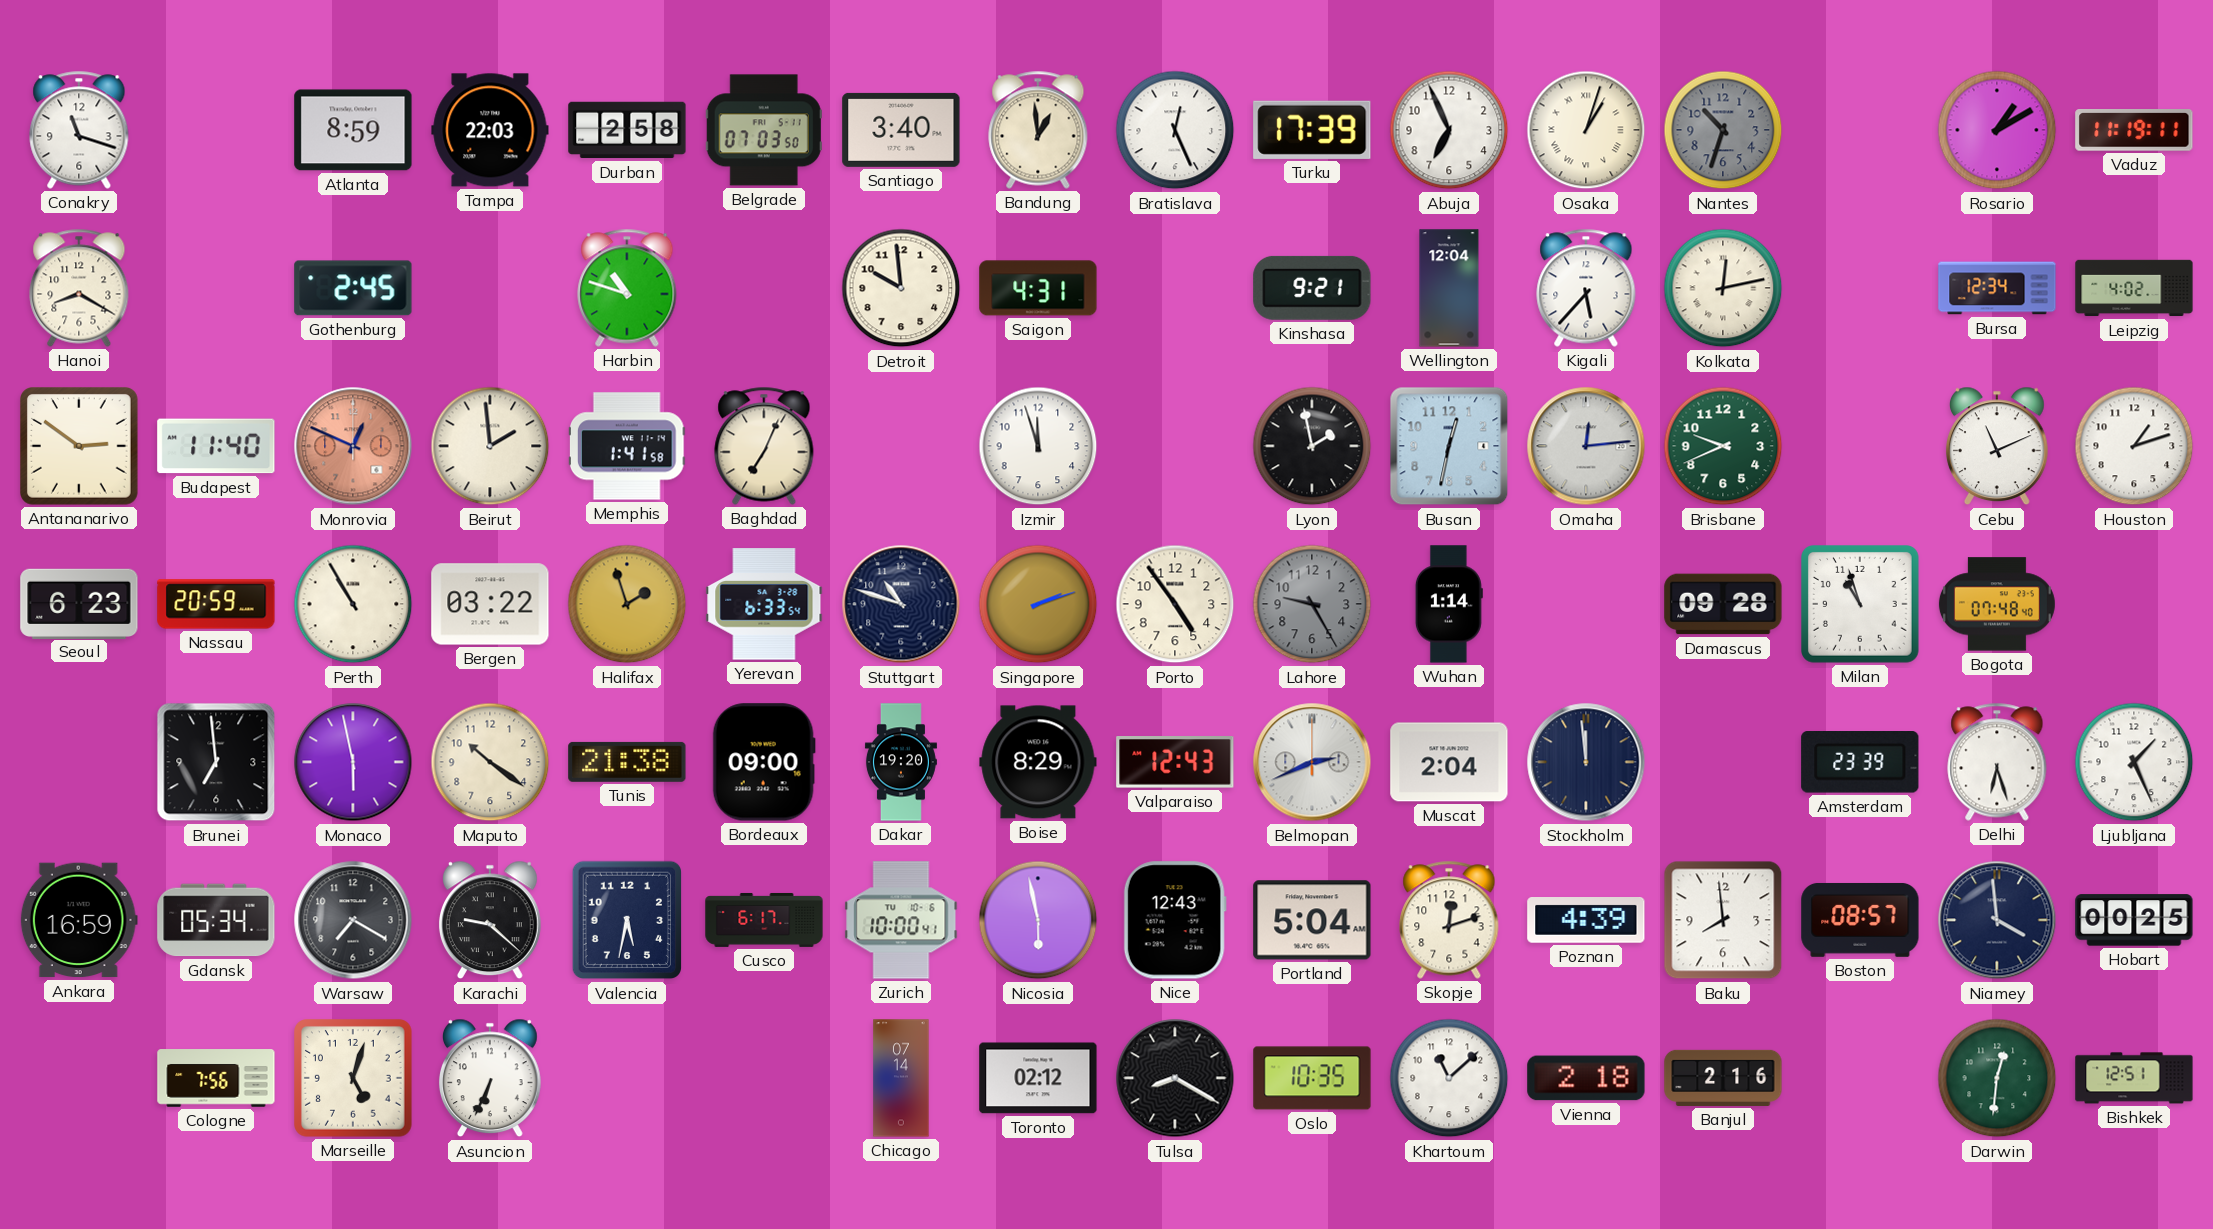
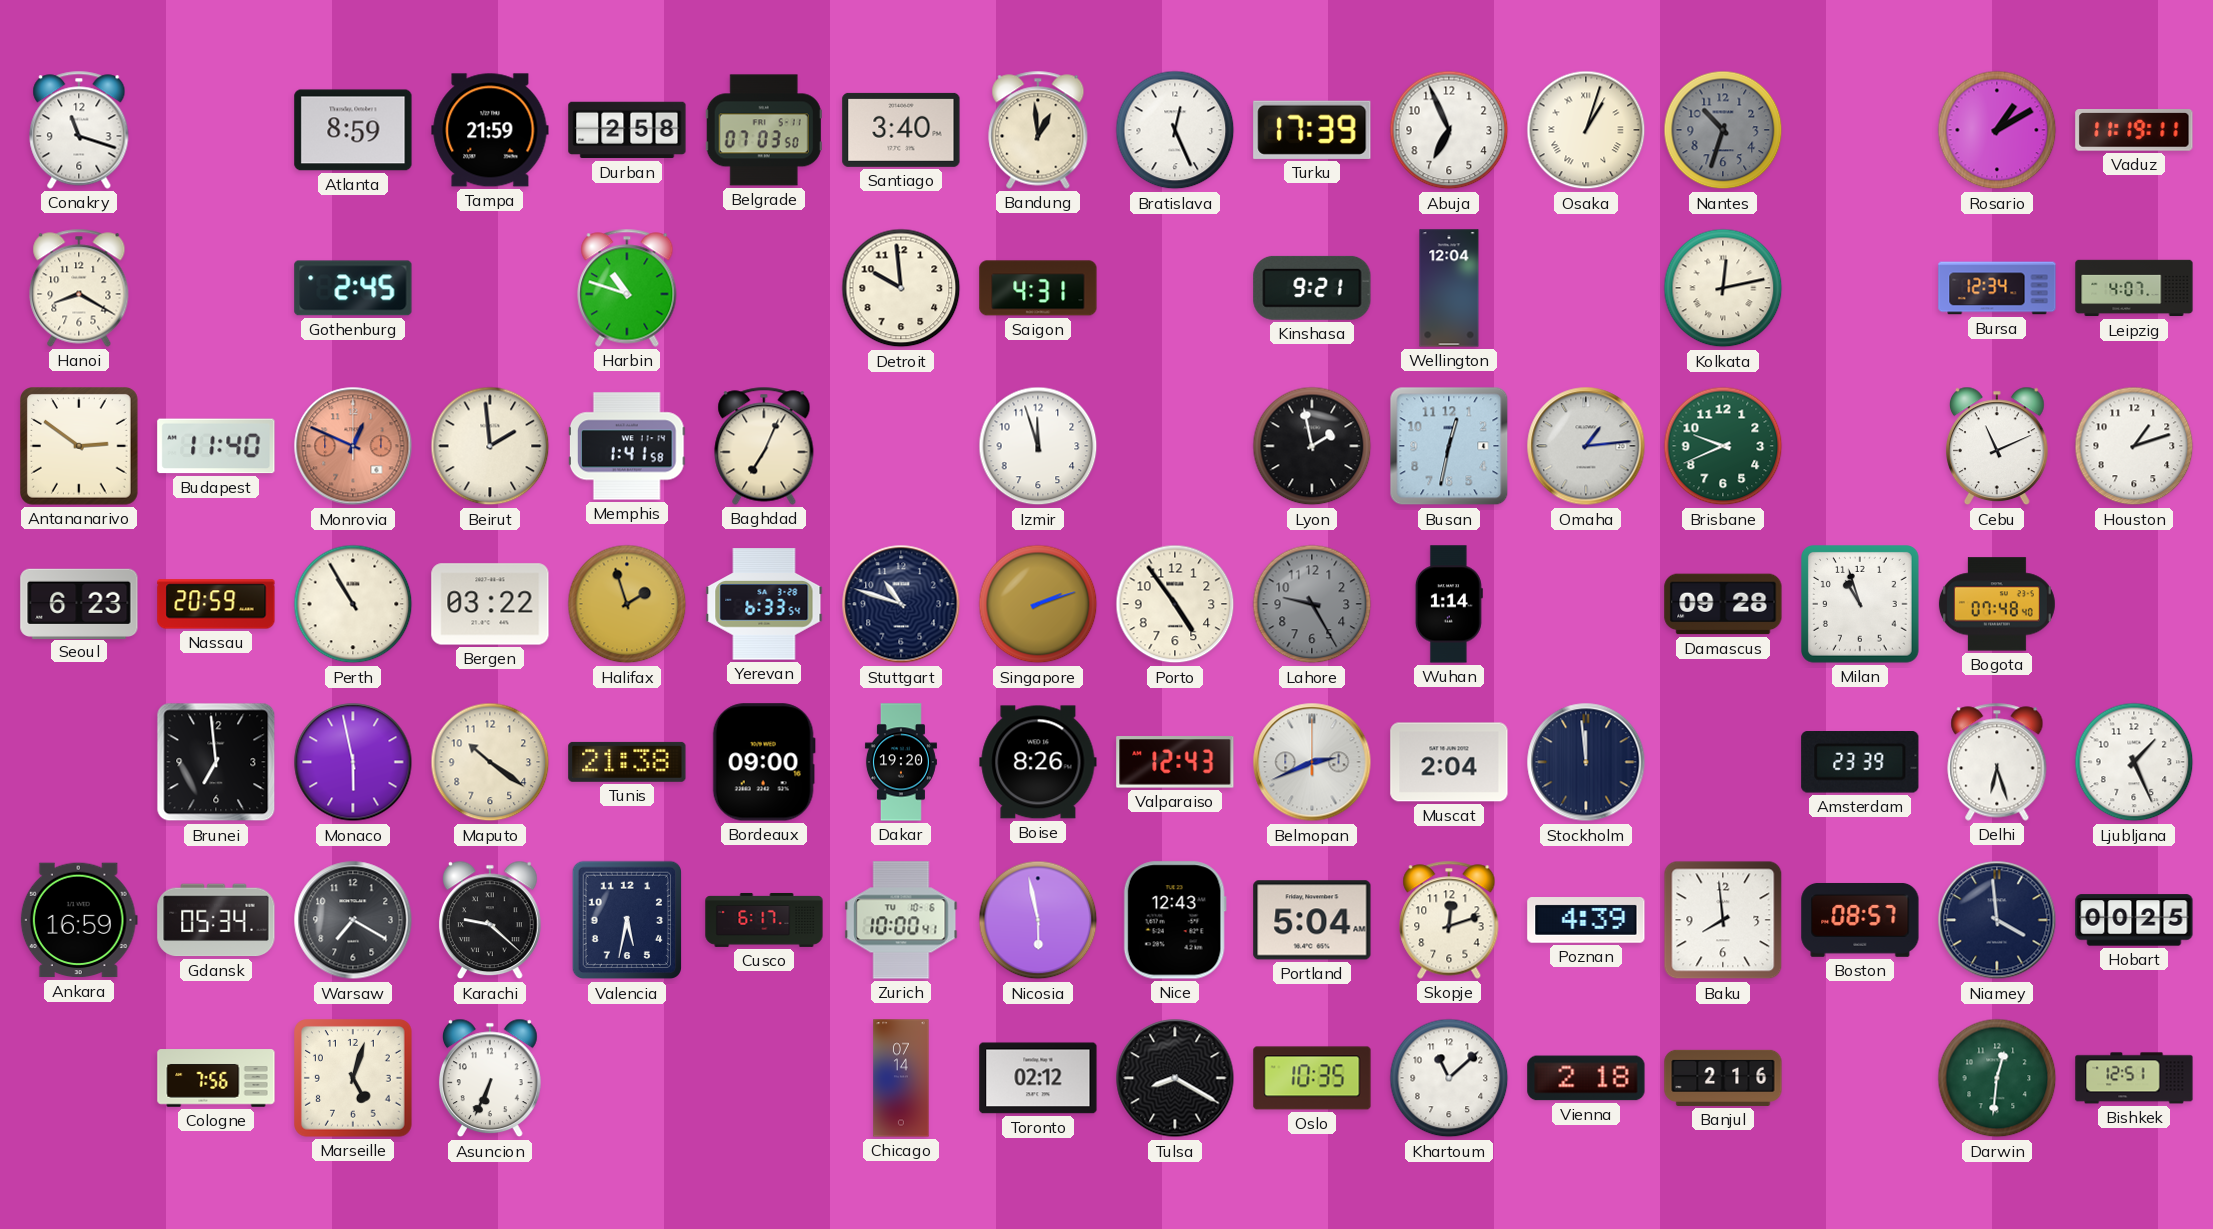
Tampa: 22:03 -> 21:59 (490, 130)
Kigali: 5:37 -> none (1586, 288)
Leipzig: 4:02 -> 4:07 (2134, 288)
Omaha: 12:14 -> 1:14 (1586, 446)
Boise: 8:29 -> 8:26 (1038, 762)
